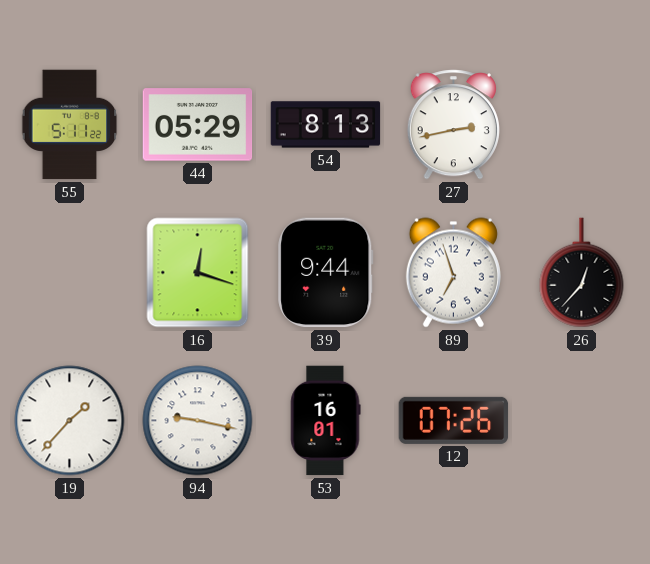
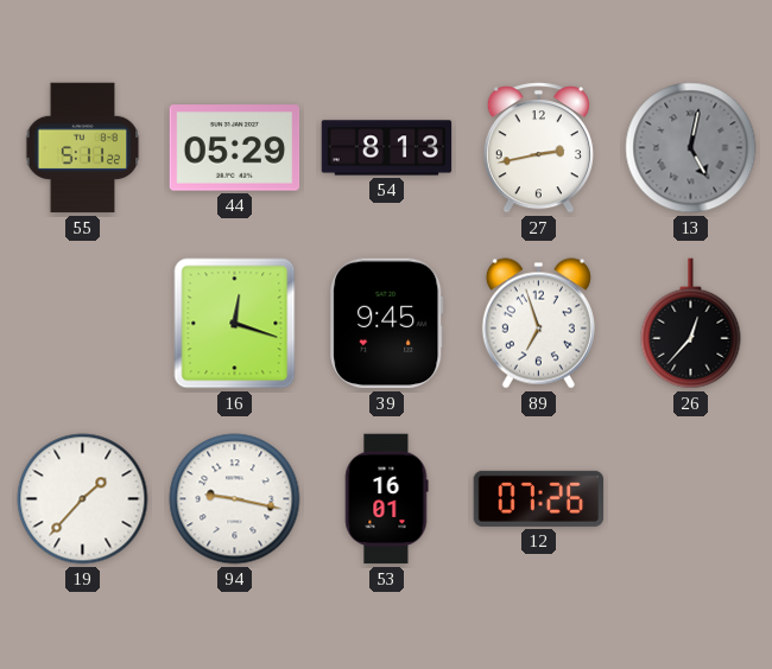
13: none -> 5:02 (691, 148)
39: 9:44 -> 9:45 (387, 324)
